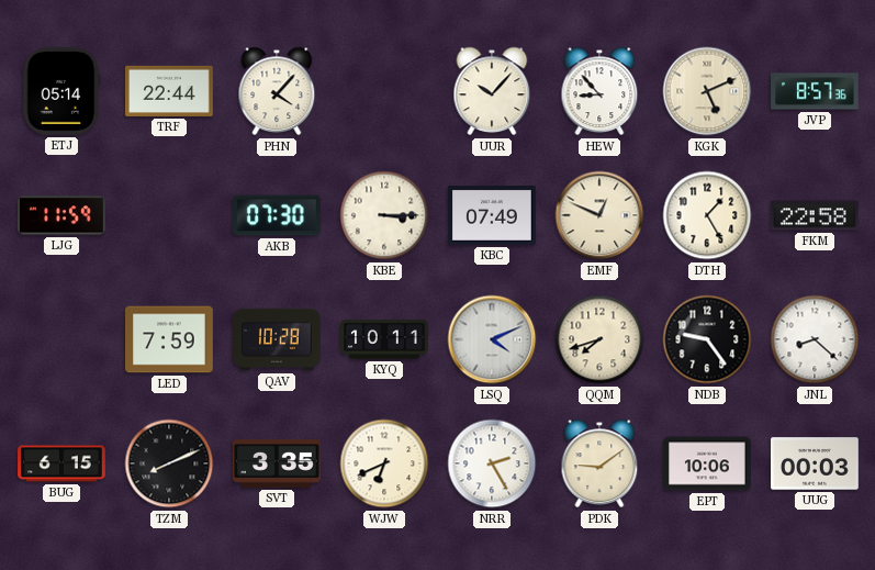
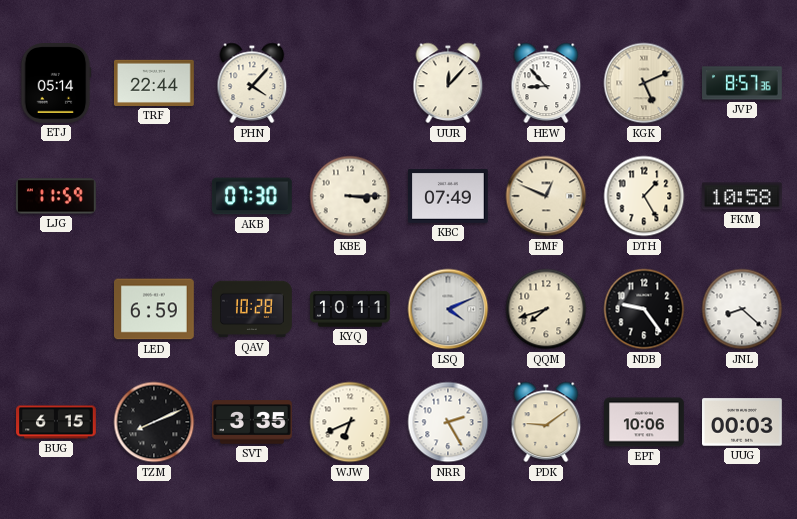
UUR: 10:07 -> 12:07 (448, 83)
FKM: 22:58 -> 10:58 (742, 196)
LED: 7:59 -> 6:59 (155, 309)
